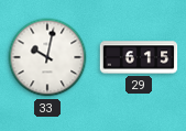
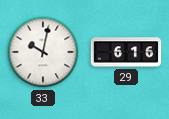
29: 6:15 -> 6:16 (126, 52)
